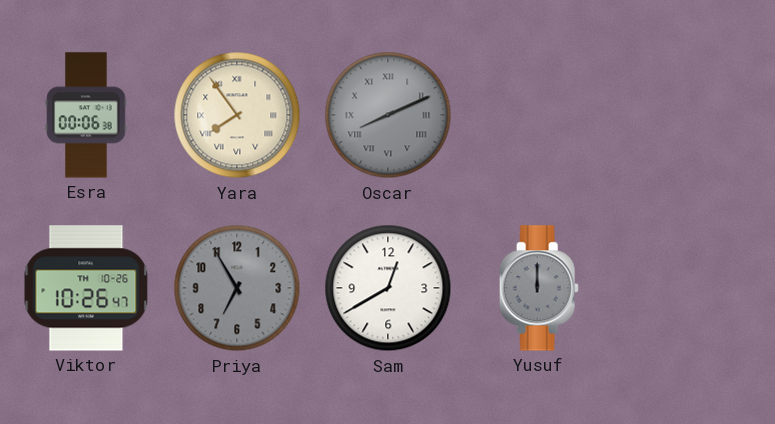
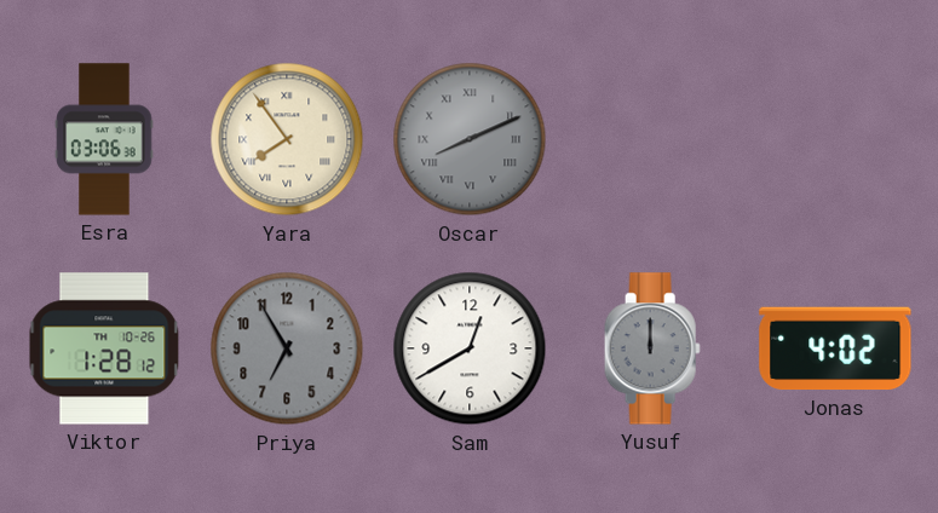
Esra: 00:06 -> 03:06 (104, 139)
Viktor: 10:26 -> 1:28 (104, 348)
Jonas: none -> 4:02 (835, 348)
